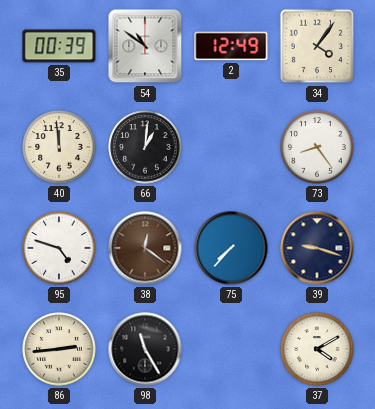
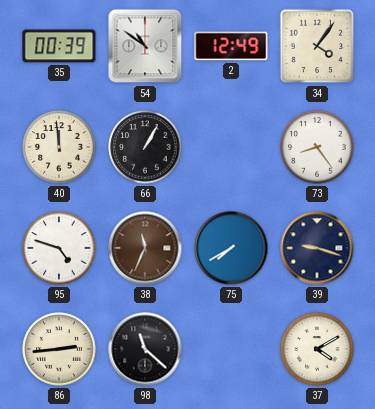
66: 1:01 -> 1:05 (145, 147)
38: 12:21 -> 11:34 (145, 248)
75: 7:37 -> 7:40 (231, 248)
98: 11:25 -> 11:22 (145, 349)
